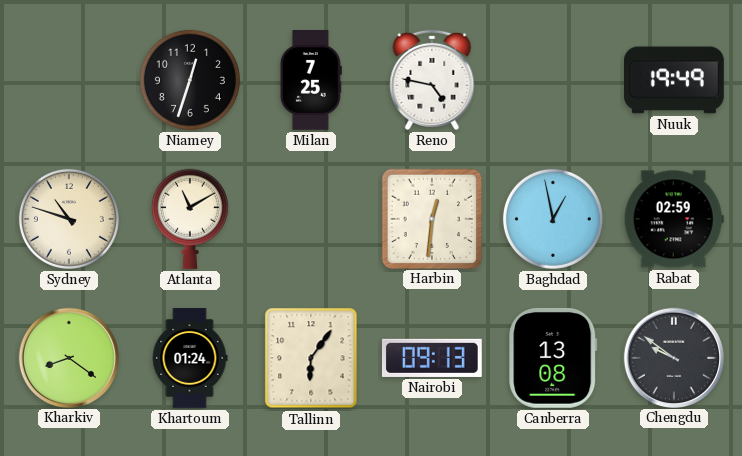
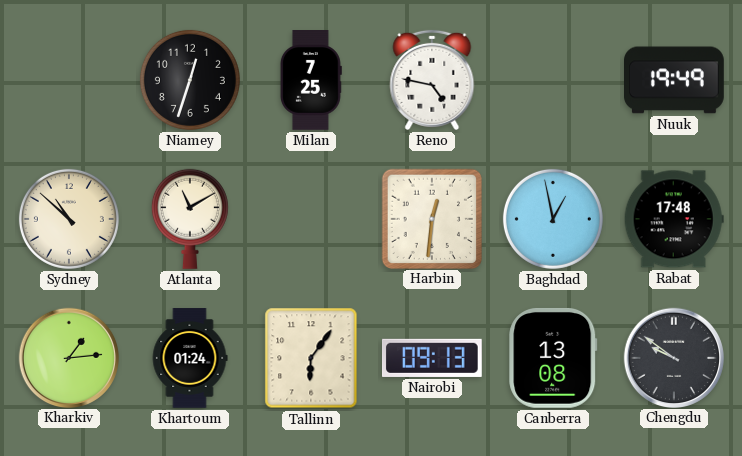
Sydney: 10:48 -> 10:52 (69, 219)
Rabat: 02:59 -> 17:48 (674, 219)
Kharkiv: 8:21 -> 1:14 (68, 357)
